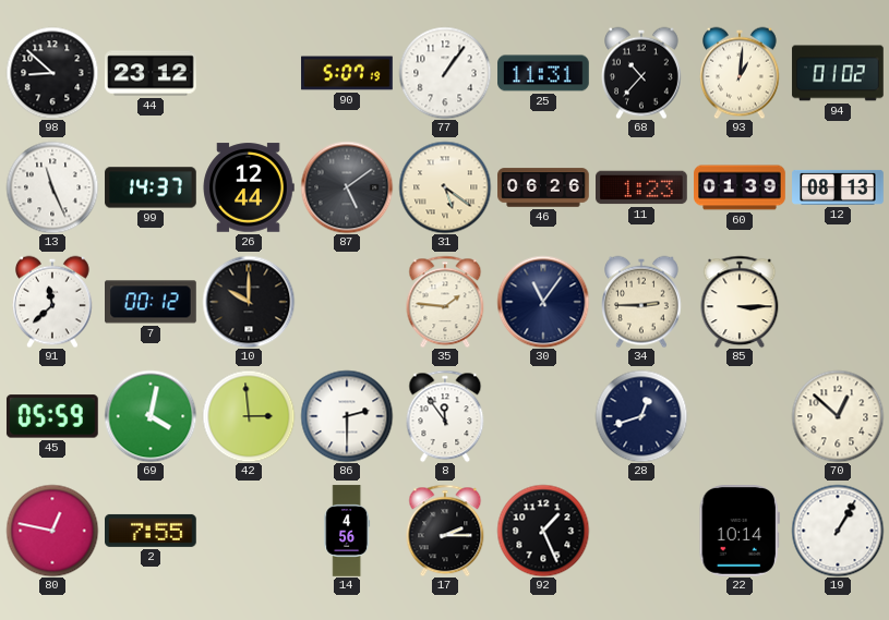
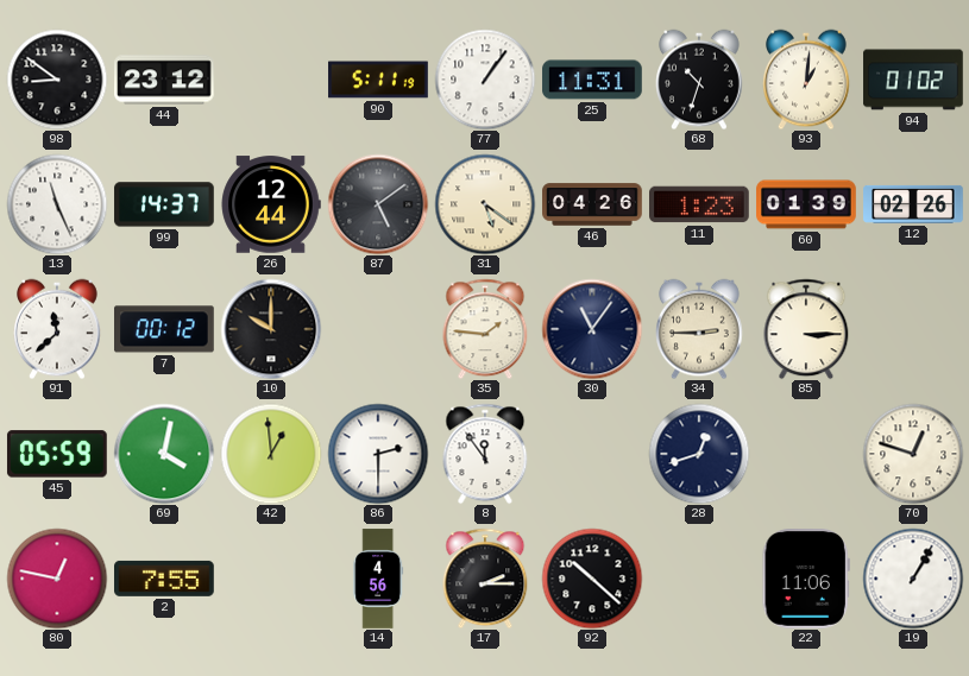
98: 8:52 -> 8:51 (57, 80)
90: 5:07 -> 5:11 (378, 80)
68: 10:37 -> 10:33 (700, 80)
46: 06:26 -> 04:26 (592, 204)
12: 08:13 -> 02:26 (913, 204)
42: 2:59 -> 12:59 (271, 454)
70: 12:52 -> 12:48 (913, 454)
92: 1:26 -> 10:22 (592, 579)
22: 10:14 -> 11:06 (806, 580)
